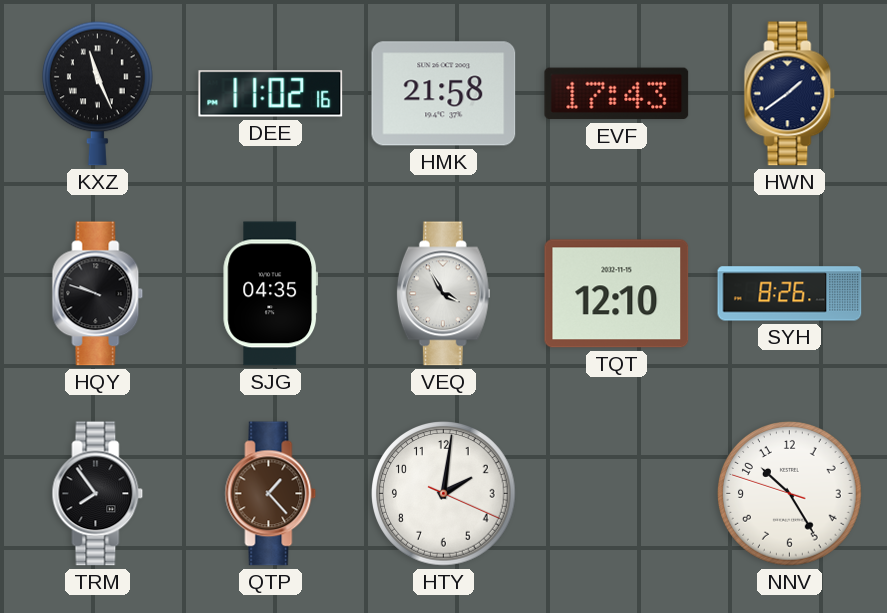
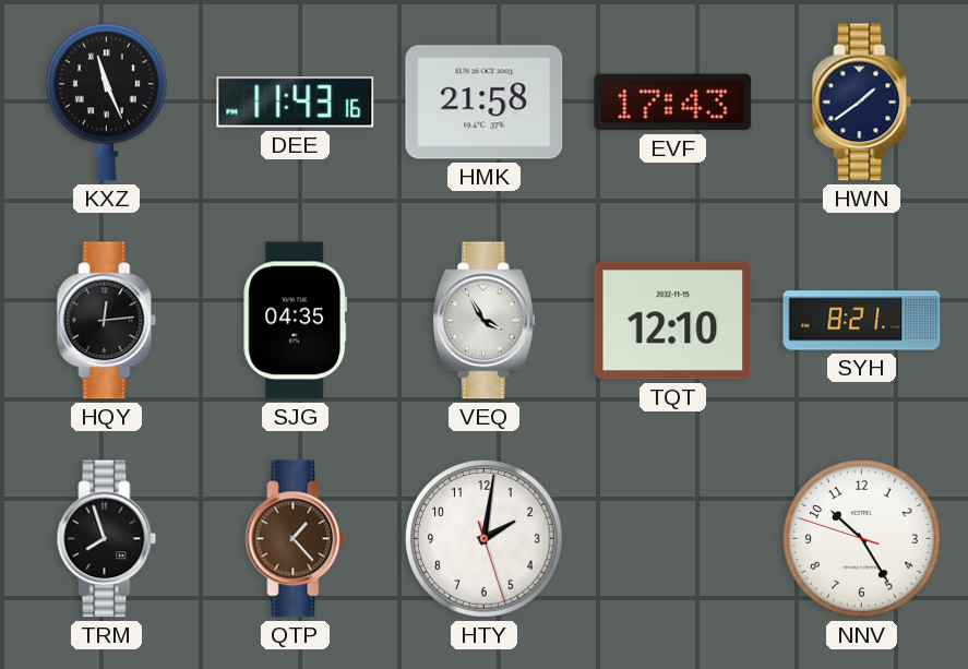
DEE: 11:02 -> 11:43 (296, 103)
HQY: 9:48 -> 12:14 (107, 321)
SYH: 8:26 -> 8:21 (862, 321)
TRM: 7:54 -> 7:57 (107, 539)
HTY: 2:01:19 -> 2:01:27 (485, 539)
